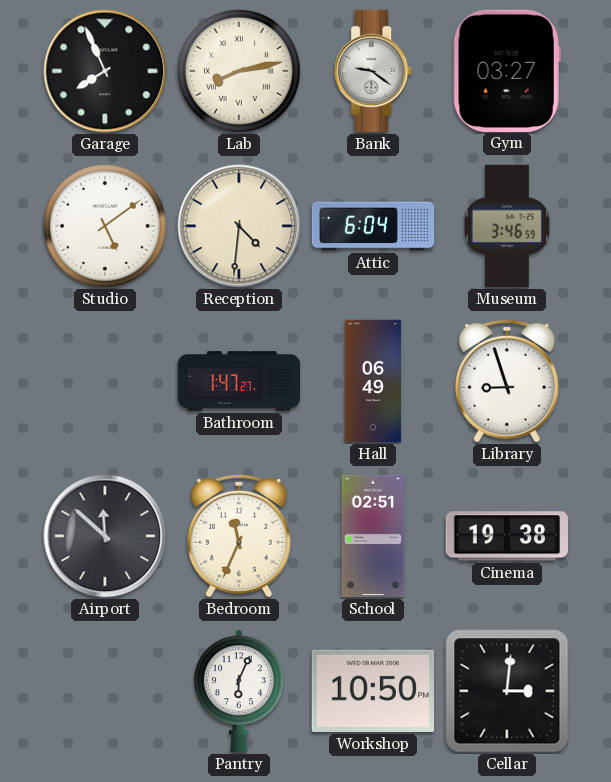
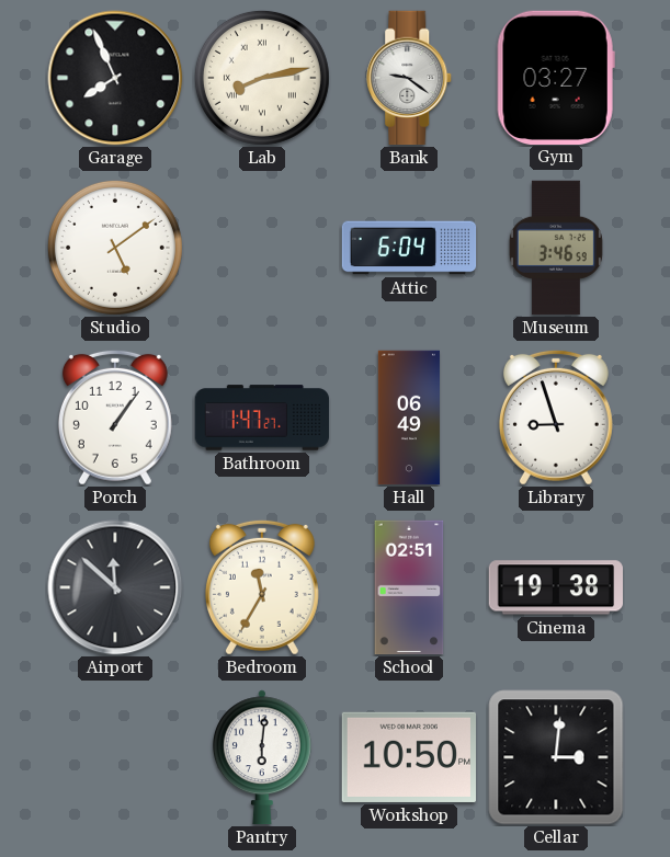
Reception: 4:31 -> none (239, 226)
Porch: none -> 1:06 (115, 418)
Bedroom: 11:34 -> 11:35 (262, 587)
Pantry: 6:04 -> 6:01 (262, 757)
